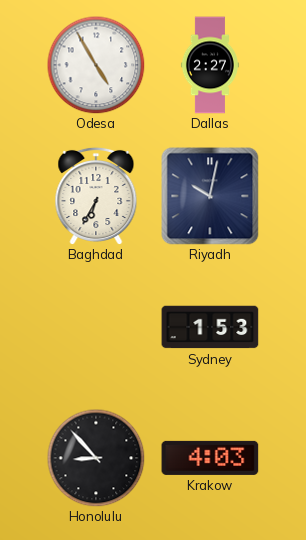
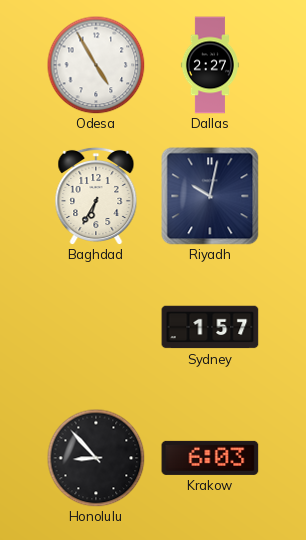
Sydney: 1:53 -> 1:57 (210, 327)
Krakow: 4:03 -> 6:03 (210, 458)
